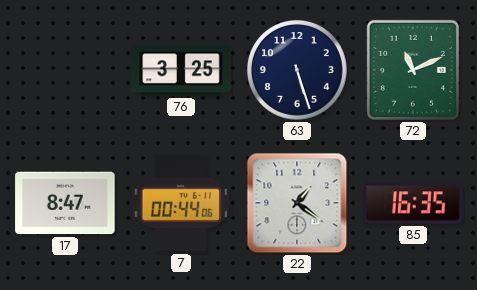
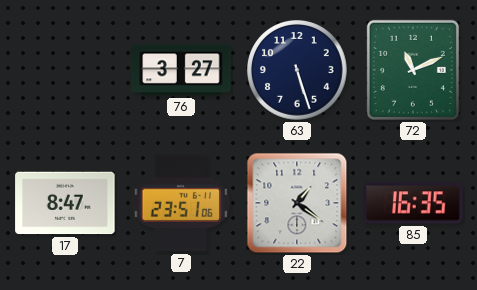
76: 3:25 -> 3:27 (181, 70)
7: 00:44 -> 23:51 (181, 203)
